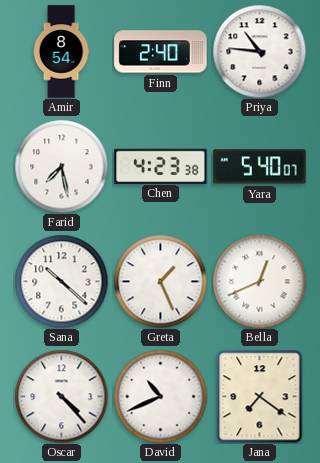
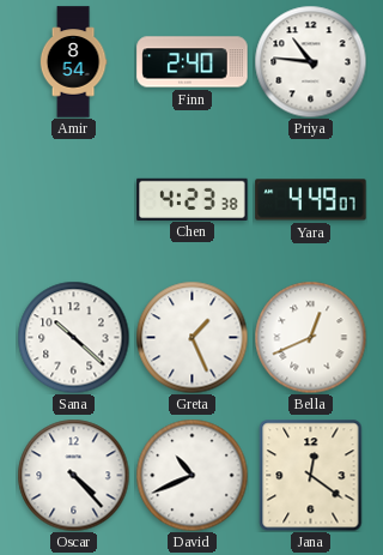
Farid: 7:28 -> none (61, 166)
Yara: 5:40 -> 4:49 (311, 200)
Jana: 7:21 -> 12:21 (311, 475)
